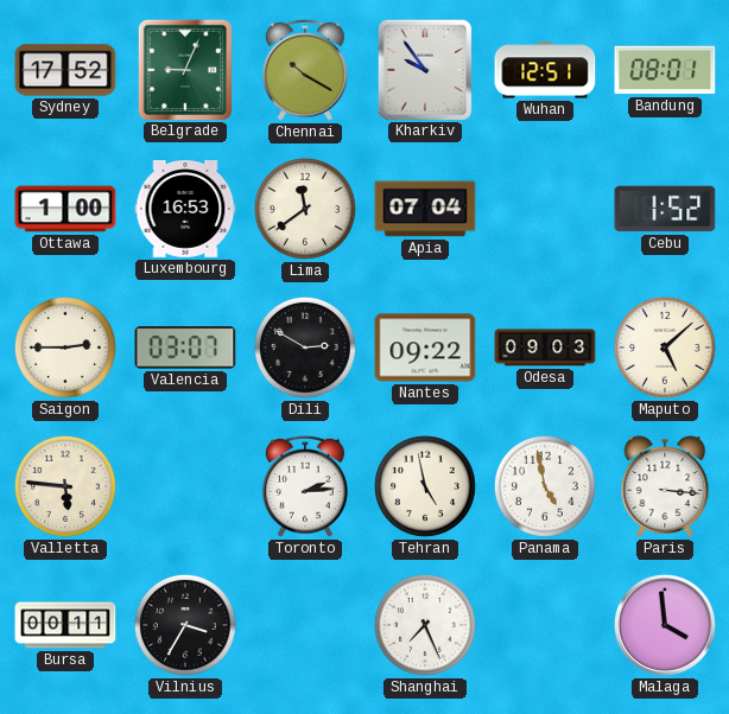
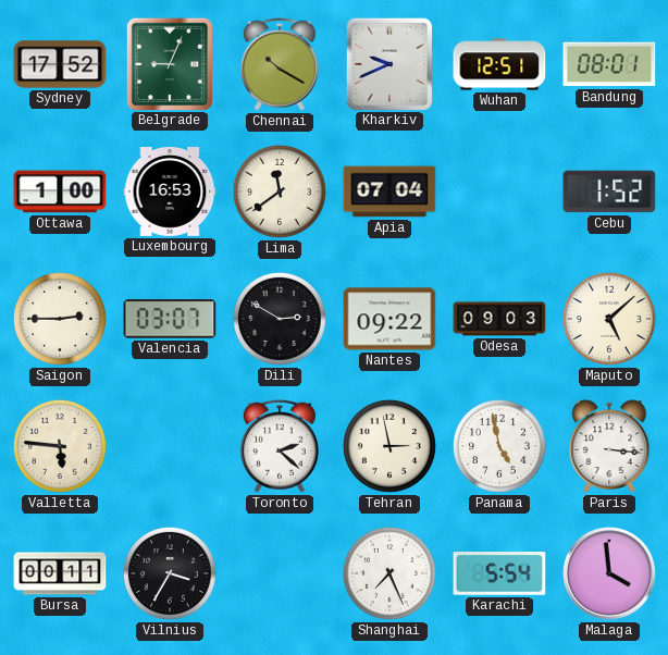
Kharkiv: 9:54 -> 9:41 (388, 63)
Toronto: 2:14 -> 2:22 (280, 446)
Tehran: 4:58 -> 2:58 (389, 446)
Karachi: none -> 5:54 (499, 573)
